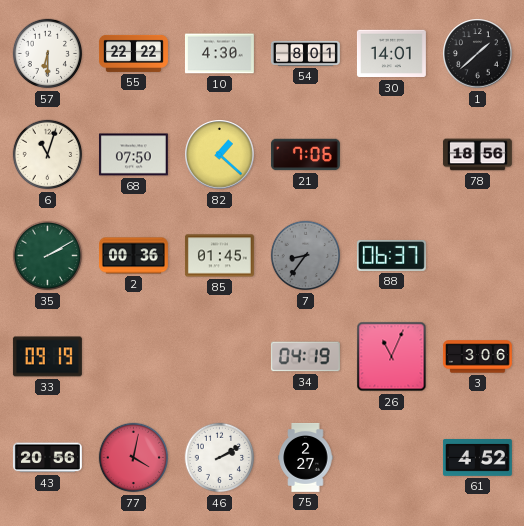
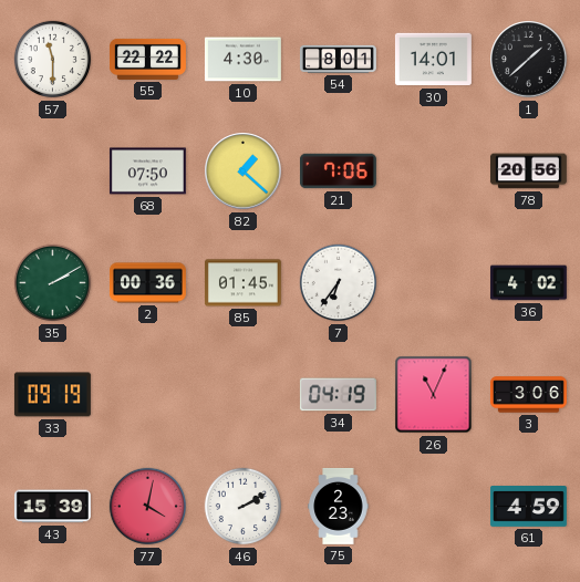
57: 6:30 -> 11:30 (53, 60)
6: 11:03 -> none (48, 155)
78: 18:56 -> 20:56 (528, 172)
7: 8:36 -> 6:36 (339, 283)
7 dial: grey -> white (339, 283)
88: 06:37 -> none (391, 255)
36: none -> 4:02 (528, 283)
43: 20:56 -> 15:39 (52, 507)
75: 2:27 -> 2:23 (339, 506)
61: 4:52 -> 4:59 (528, 507)
